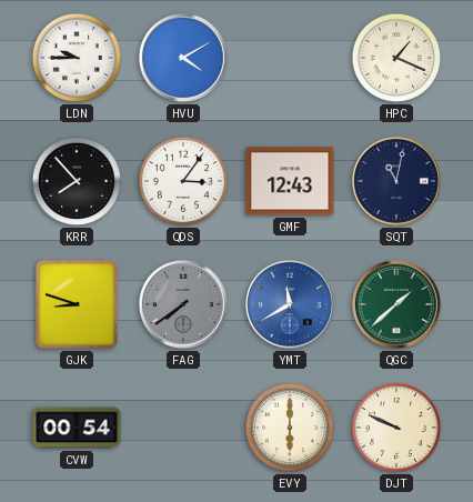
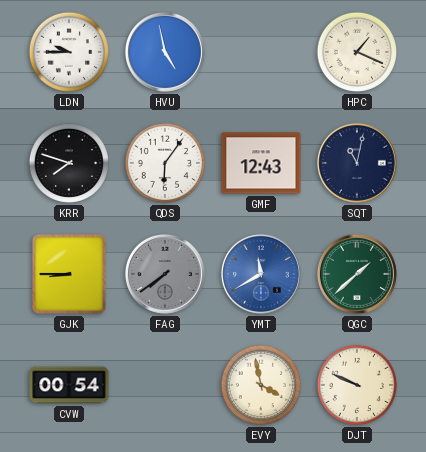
HVU: 4:10 -> 4:58 (165, 52)
KRR: 7:53 -> 7:48 (69, 163)
QDS: 3:06 -> 6:06 (165, 163)
GJK: 8:48 -> 8:45 (69, 274)
EVY: 6:00 -> 3:58 (261, 385)
